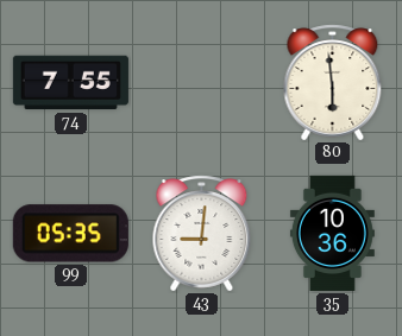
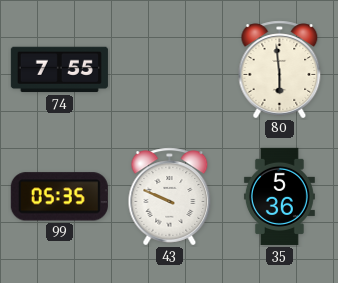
43: 9:01 -> 9:49 (170, 197)
35: 10:36 -> 5:36 (279, 196)
